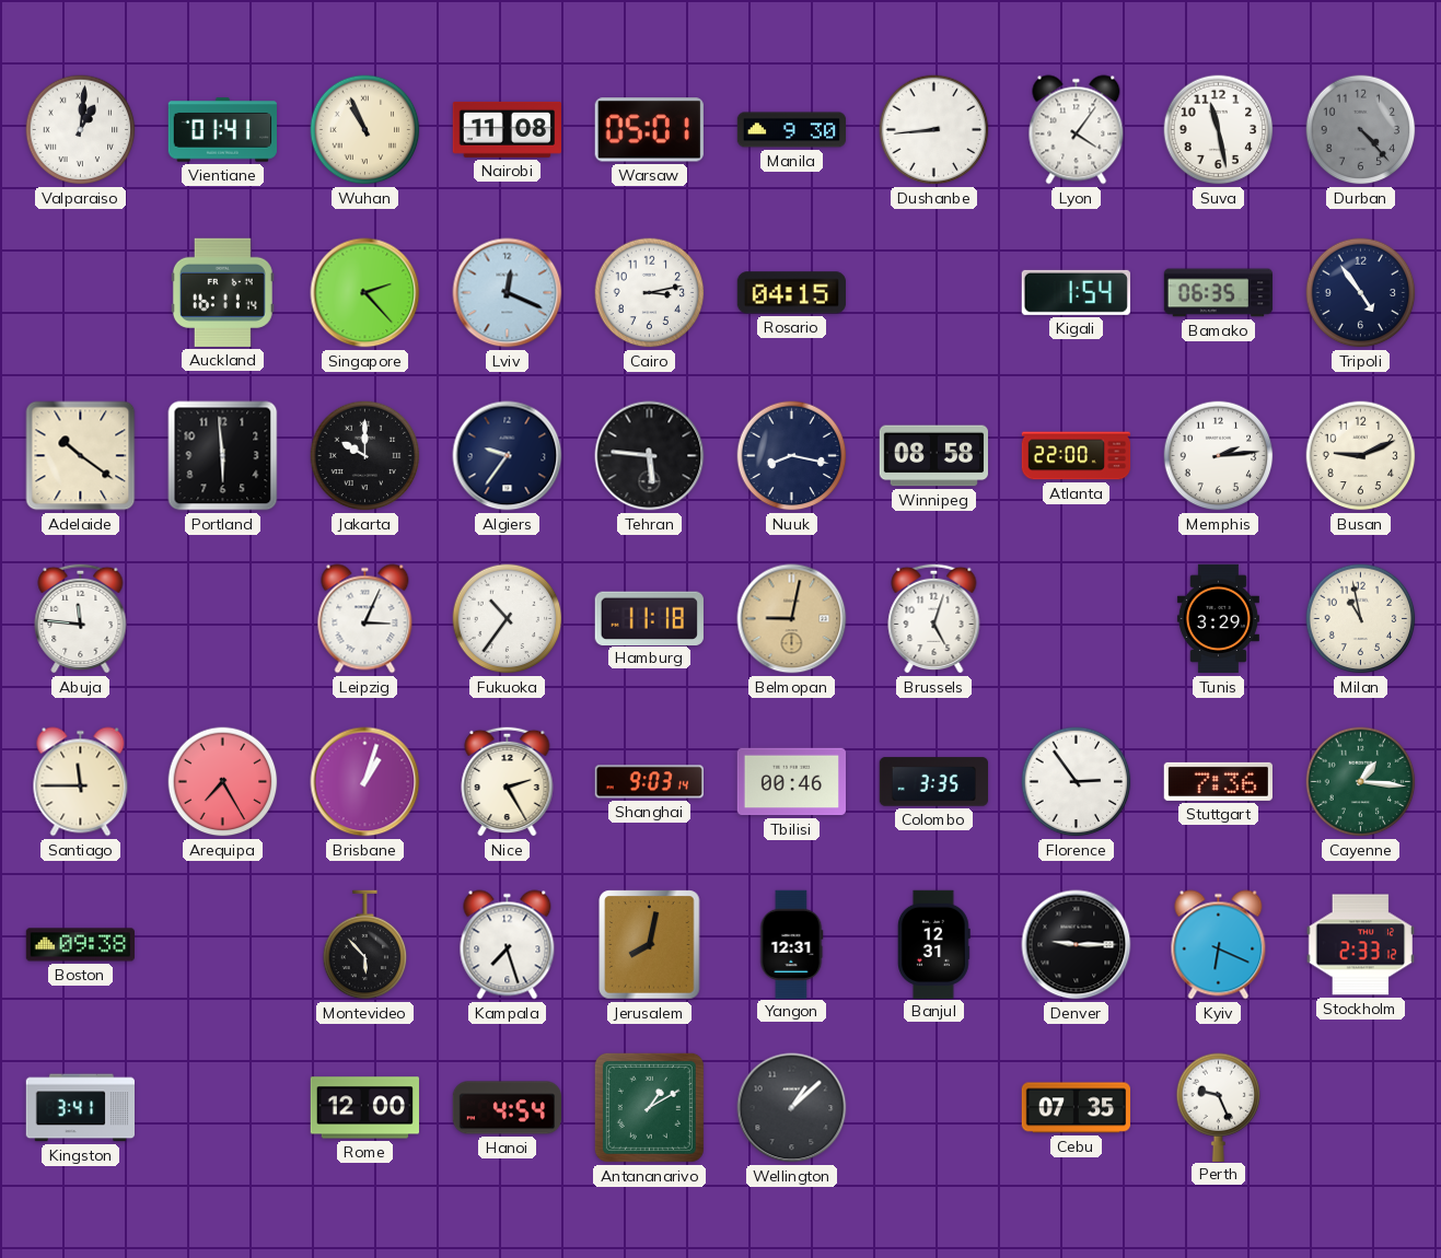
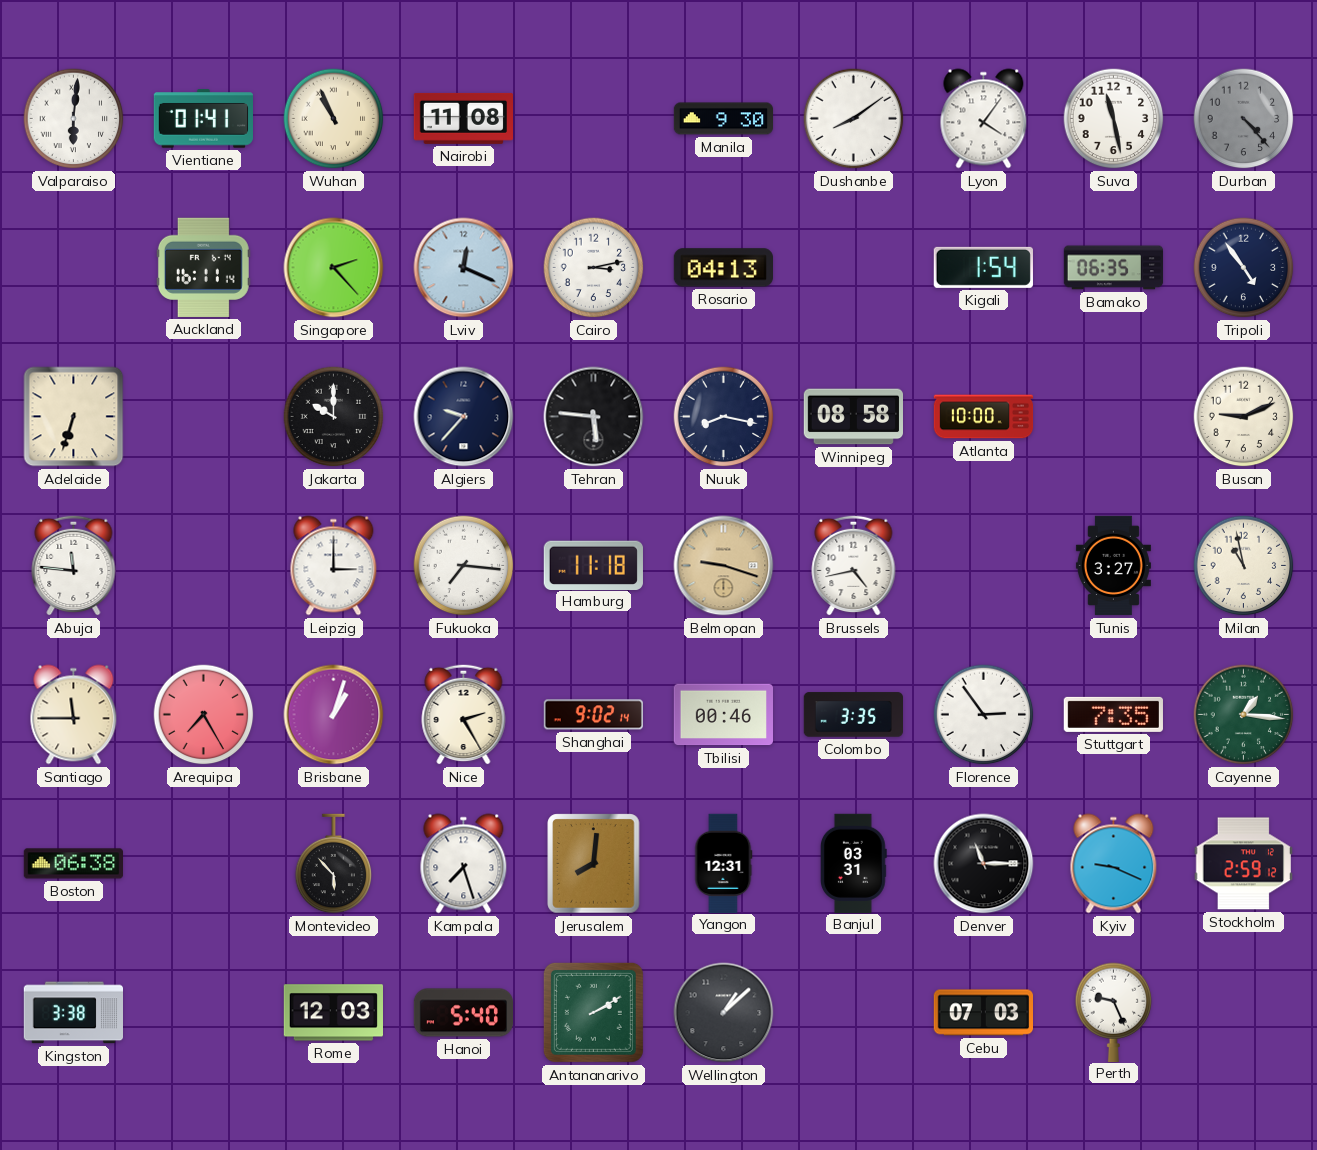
Valparaiso: 1:01 -> 6:01 (74, 119)
Warsaw: 05:01 -> none (649, 130)
Dushanbe: 8:44 -> 8:09 (854, 119)
Rosario: 04:15 -> 04:13 (723, 268)
Adelaide: 10:21 -> 6:33 (74, 417)
Portland: 5:59 -> none (223, 456)
Algiers: 9:36 -> 9:37 (464, 417)
Atlanta: 22:00 -> 10:00 (984, 417)
Memphis: 2:14 -> none (1219, 456)
Leipzig: 3:04 -> 3:00 (334, 566)
Fukuoka: 10:36 -> 7:16 (464, 566)
Belmopan: 9:02 -> 9:18 (724, 566)
Brussels: 5:03 -> 4:43 (854, 565)
Tunis: 3:29 -> 3:27 (1113, 566)
Shanghai: 9:03 -> 9:02 (593, 715)
Stuttgart: 7:36 -> 7:35 (1113, 714)
Boston: 09:38 -> 06:38 (73, 864)
Jerusalem: 8:02 -> 8:01 (594, 864)
Banjul: 12:31 -> 03:31 (853, 863)
Denver: 9:15 -> 11:15 (984, 864)
Kyiv: 6:19 -> 9:19 (1114, 864)
Stockholm: 2:33 -> 2:59 (1243, 864)
Kingston: 3:41 -> 3:38 (73, 1013)
Rome: 12:00 -> 12:03 (333, 1013)
Hanoi: 4:54 -> 5:40 (463, 1013)
Antananarivo: 1:10 -> 2:10 (593, 1012)
Cebu: 07:35 -> 07:03 (983, 1013)
